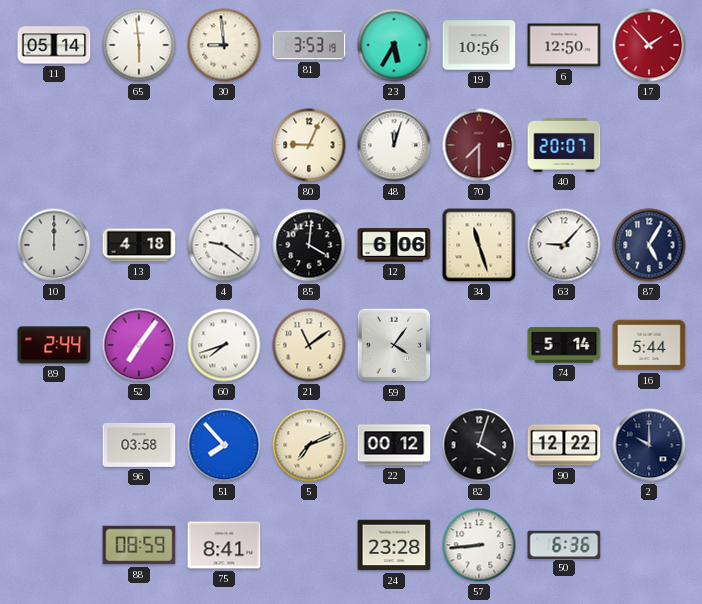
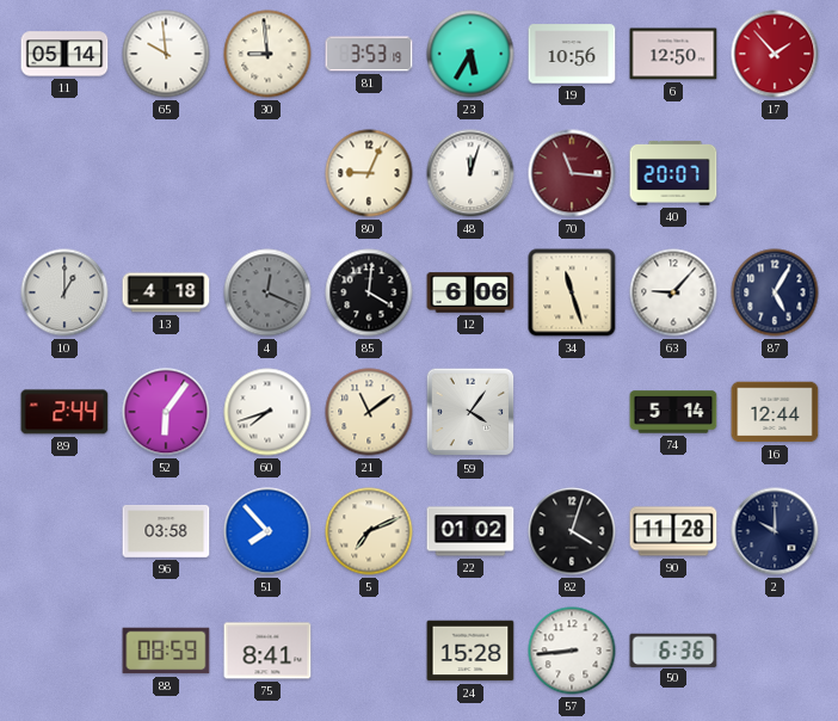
65: 5:59 -> 9:59 (166, 54)
70: 7:30 -> 11:16 (572, 173)
10: 12:00 -> 1:00 (64, 292)
4: 9:21 -> 12:19 (267, 292)
4 dial: white -> grey (267, 292)
52: 7:06 -> 6:06 (166, 412)
16: 5:44 -> 12:44 (775, 412)
22: 00:12 -> 01:02 (470, 531)
90: 12:22 -> 11:28 (673, 531)
24: 23:28 -> 15:28 (470, 651)
